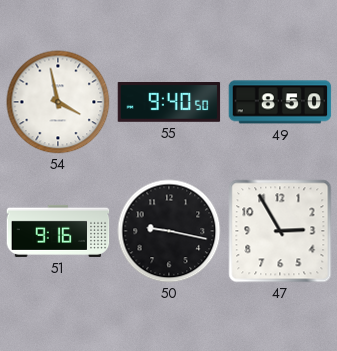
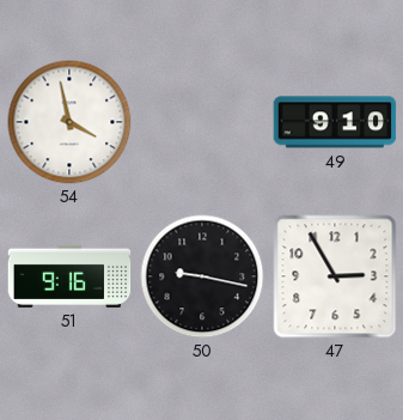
55: 9:40 -> none (169, 103)
49: 8:50 -> 9:10 (335, 122)
